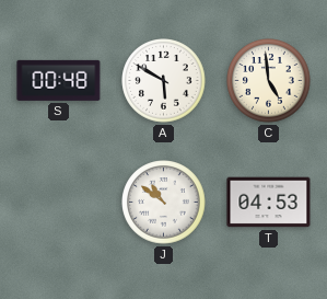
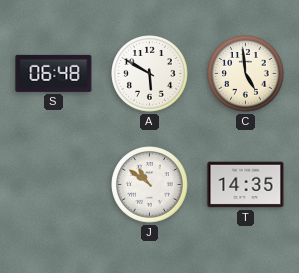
S: 00:48 -> 06:48 (54, 73)
T: 04:53 -> 14:35 (246, 185)
